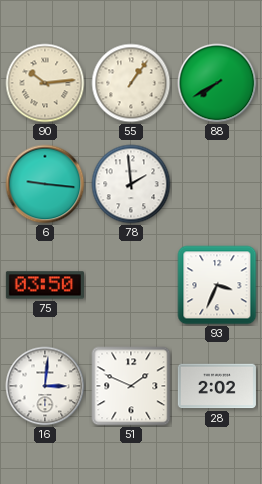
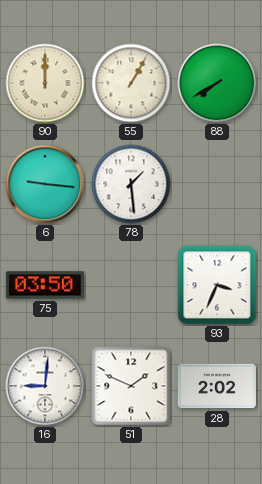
90: 10:14 -> 12:00 (45, 83)
55: 1:06 -> 1:05 (131, 83)
78: 1:59 -> 1:29 (131, 184)
16: 3:01 -> 9:01 (45, 386)
